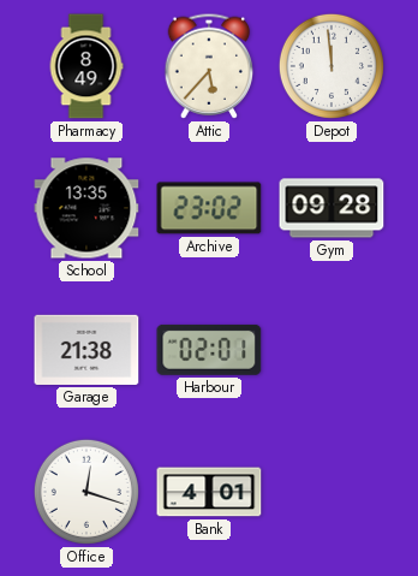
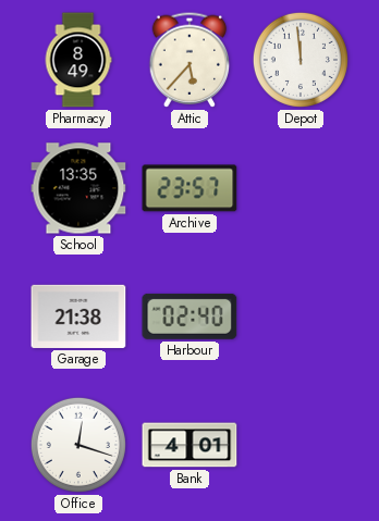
Archive: 23:02 -> 23:57 (189, 188)
Gym: 09:28 -> none (332, 208)
Harbour: 02:01 -> 02:40 (189, 317)
